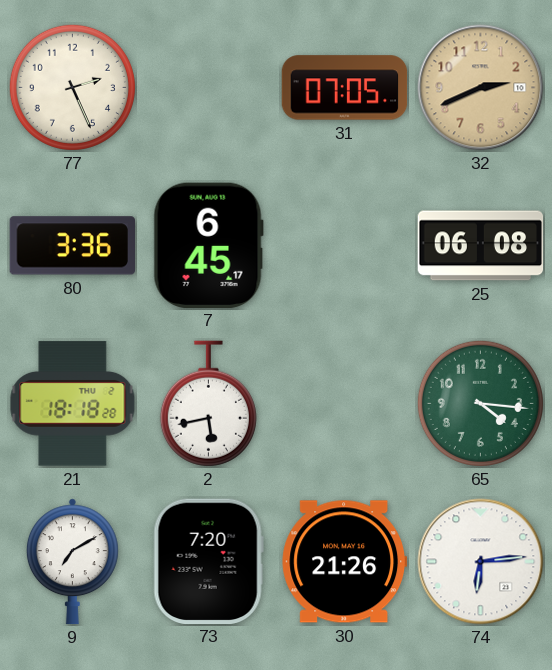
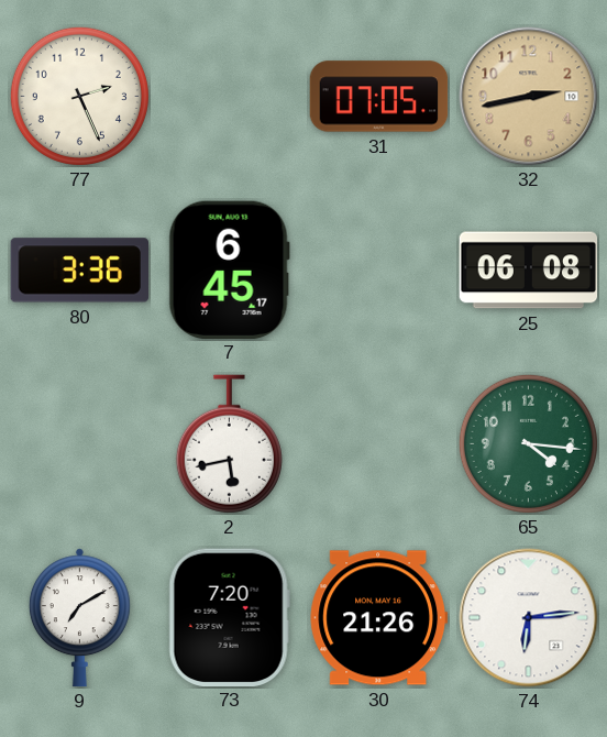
32: 2:41 -> 2:43 (529, 97)
21: 18:18 -> none (73, 404)
